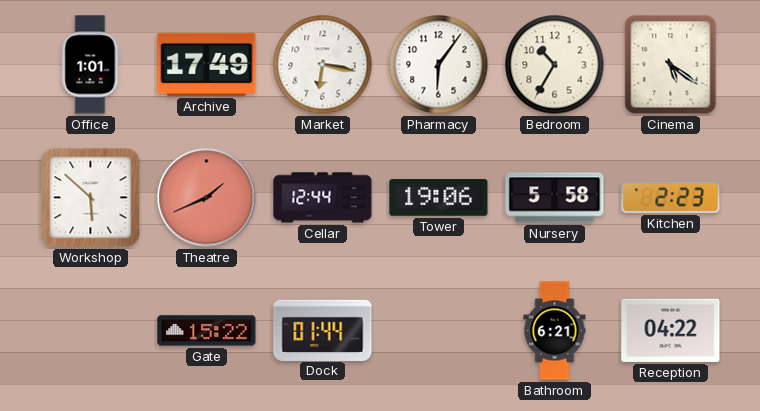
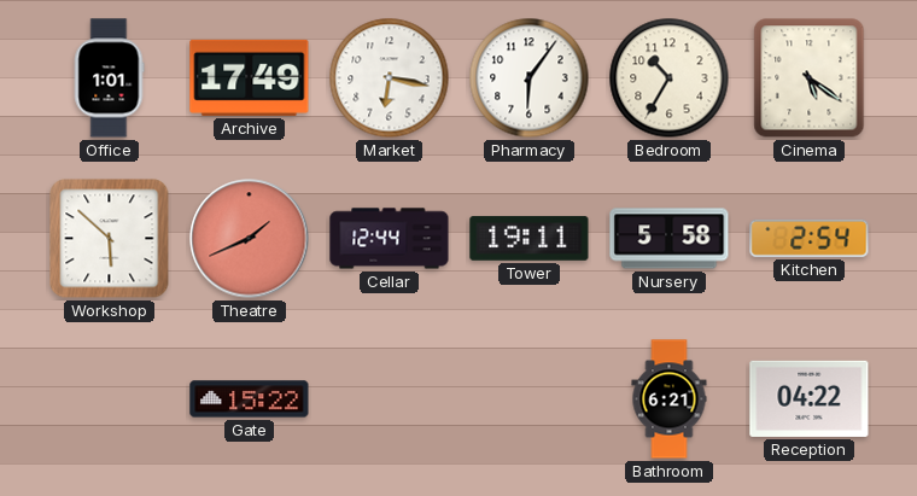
Tower: 19:06 -> 19:11 (530, 239)
Kitchen: 2:23 -> 2:54 (810, 238)
Dock: 01:44 -> none (323, 330)
